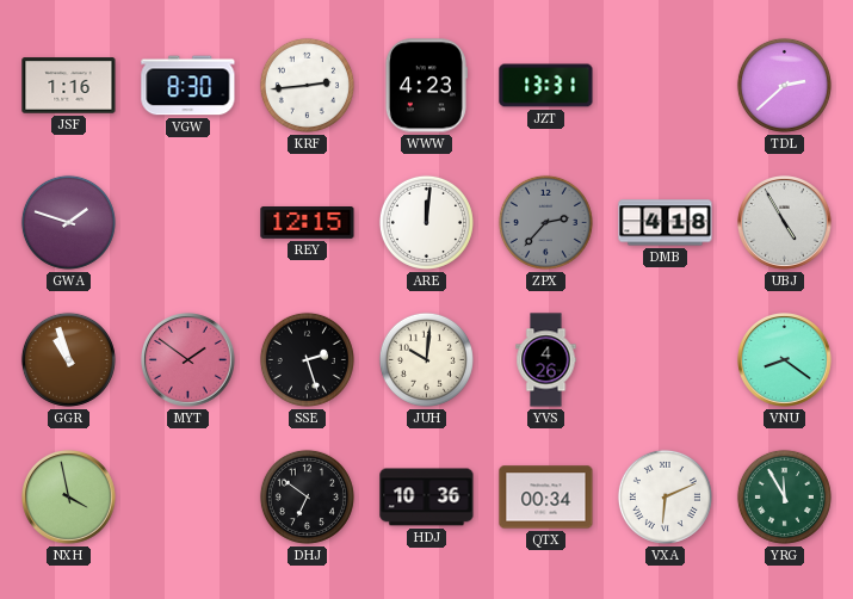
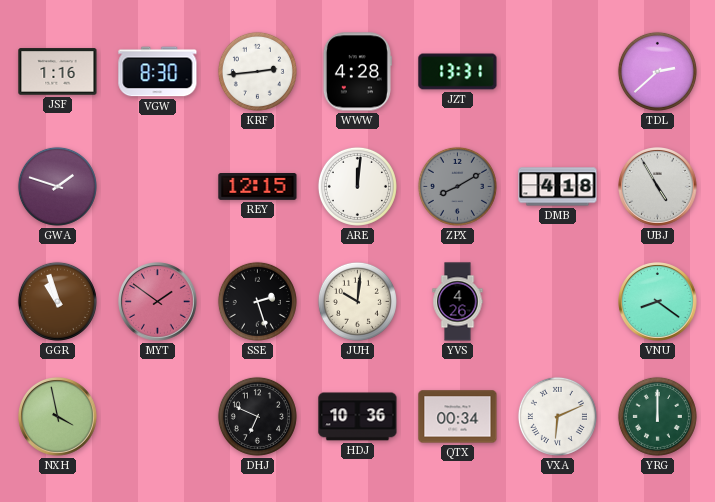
WWW: 4:23 -> 4:28 (357, 72)
ZPX: 2:37 -> 8:10 (457, 186)
DHJ: 6:51 -> 6:49 (257, 416)
YRG: 11:55 -> 12:00 (657, 416)
